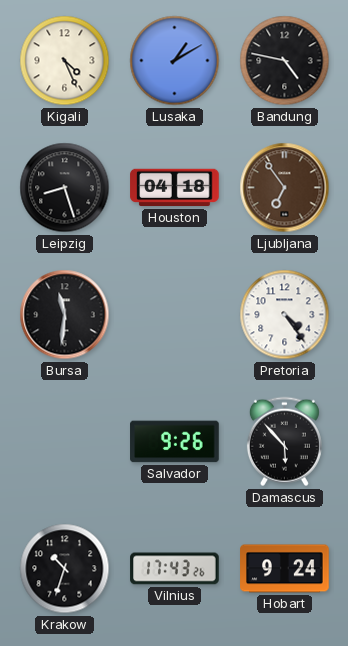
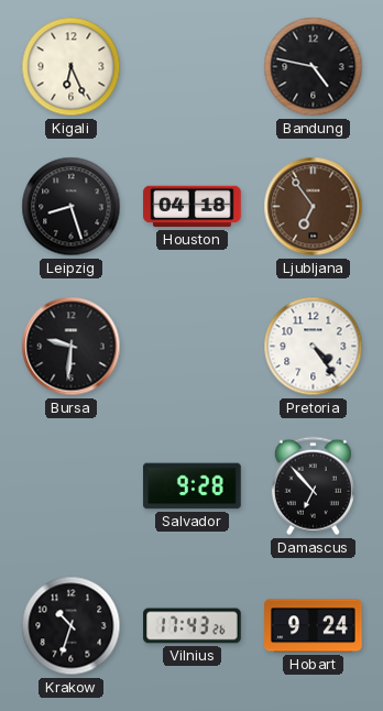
Kigali: 4:26 -> 6:26 (72, 67)
Lusaka: 1:10 -> none (175, 61)
Bursa: 11:31 -> 9:31 (72, 347)
Salvador: 9:26 -> 9:28 (193, 486)
Damascus: 5:53 -> 6:53 (313, 486)
